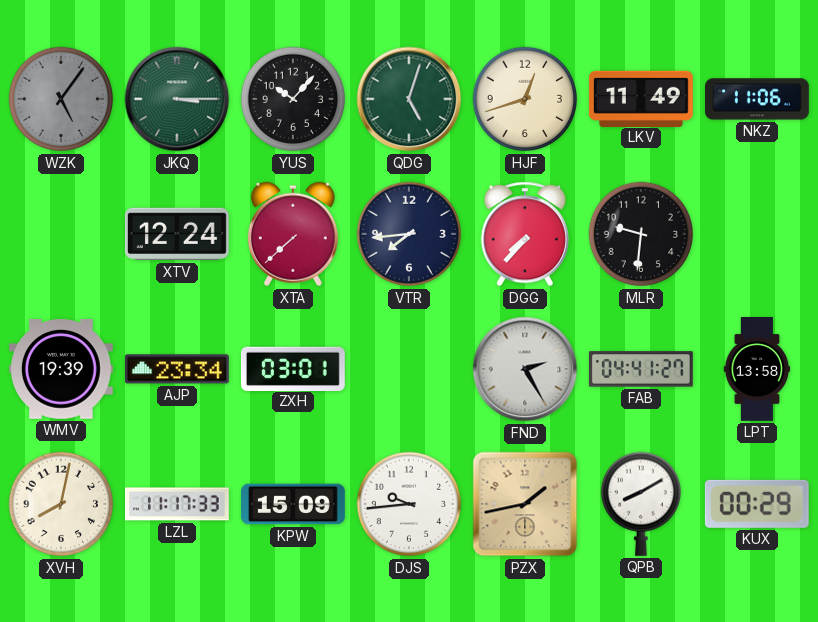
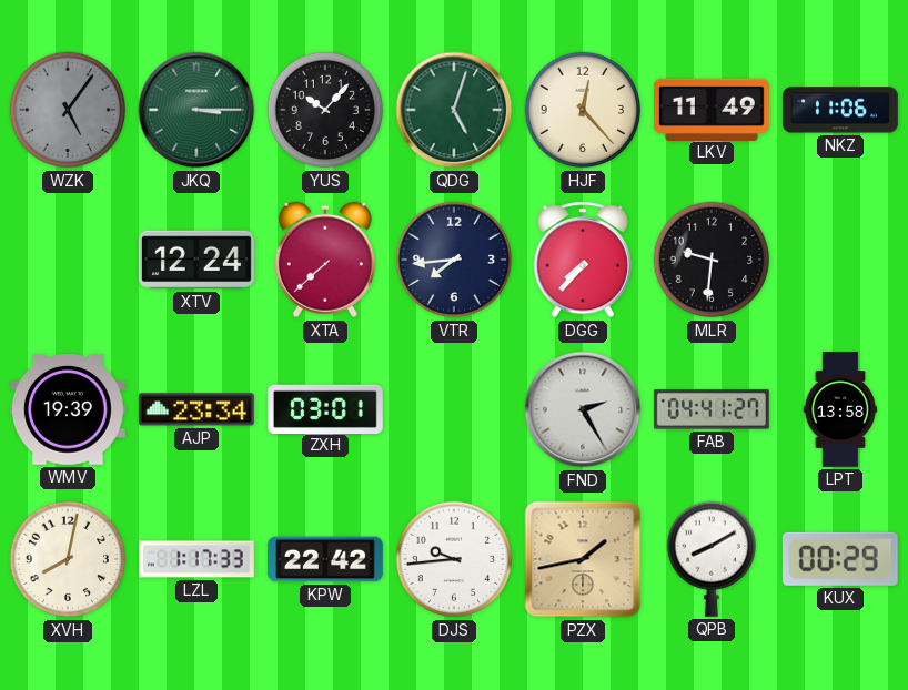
HJF: 12:42 -> 12:23 (583, 110)
LZL: 11:17 -> 1:17 (198, 559)
KPW: 15:09 -> 22:42 (326, 559)
